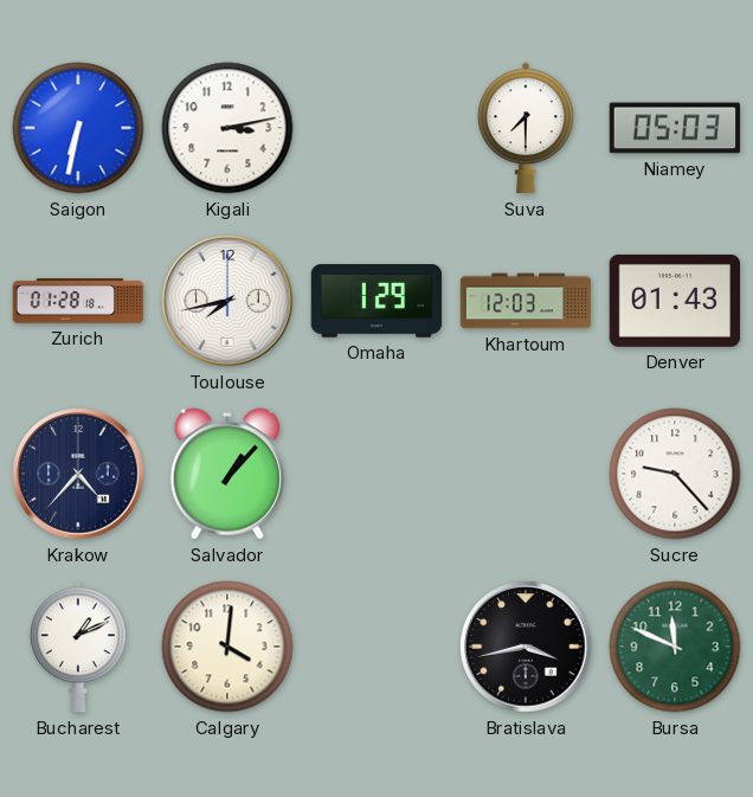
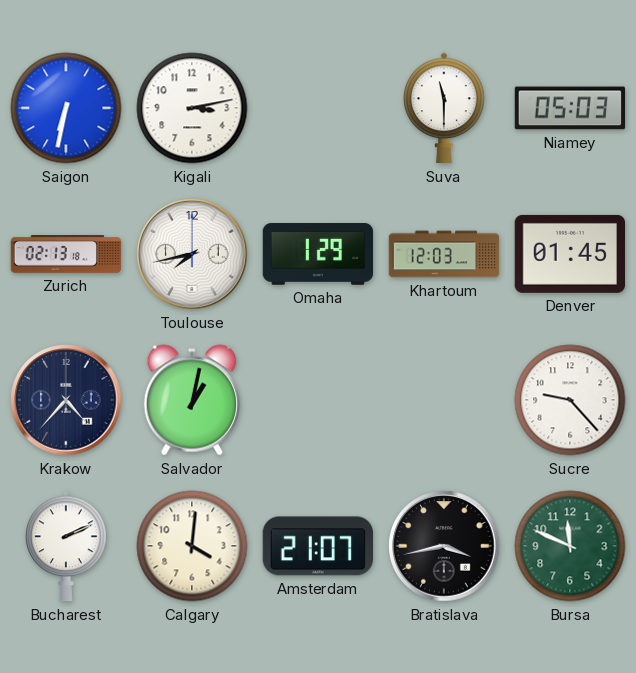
Suva: 7:30 -> 11:30 (444, 108)
Zurich: 01:28 -> 02:13 (66, 254)
Denver: 01:43 -> 01:45 (569, 254)
Salvador: 1:07 -> 1:02 (191, 400)
Bucharest: 1:11 -> 2:11 (66, 546)
Amsterdam: none -> 21:07 (317, 546)
